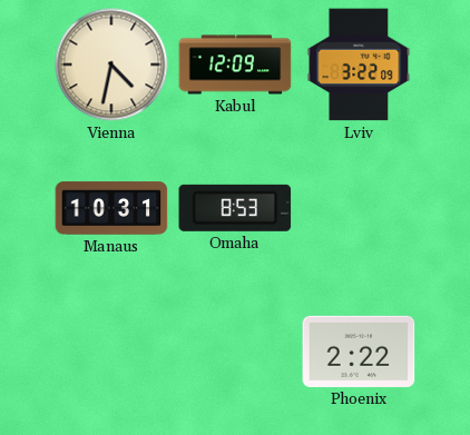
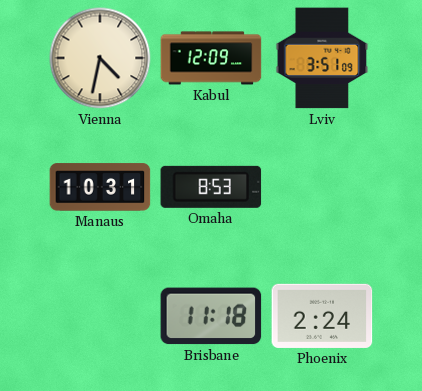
Lviv: 3:22 -> 3:51 (322, 58)
Brisbane: none -> 11:18 (211, 316)
Phoenix: 2:22 -> 2:24 (322, 316)
